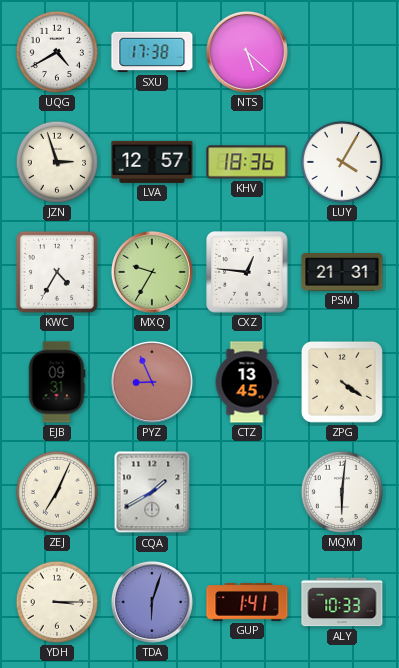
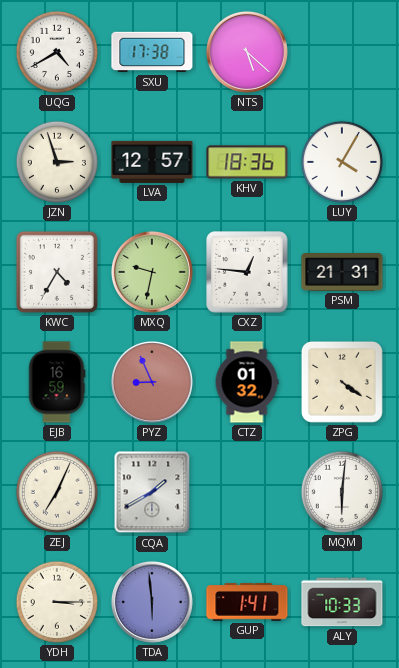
MXQ: 9:35 -> 9:32 (152, 272)
EJB: 09:31 -> 16:59 (57, 382)
CTZ: 13:45 -> 01:32 (247, 382)
TDA: 6:03 -> 5:59 (152, 602)
